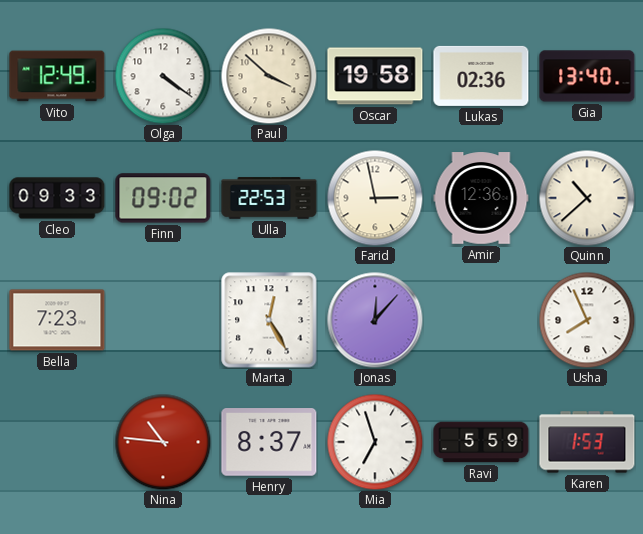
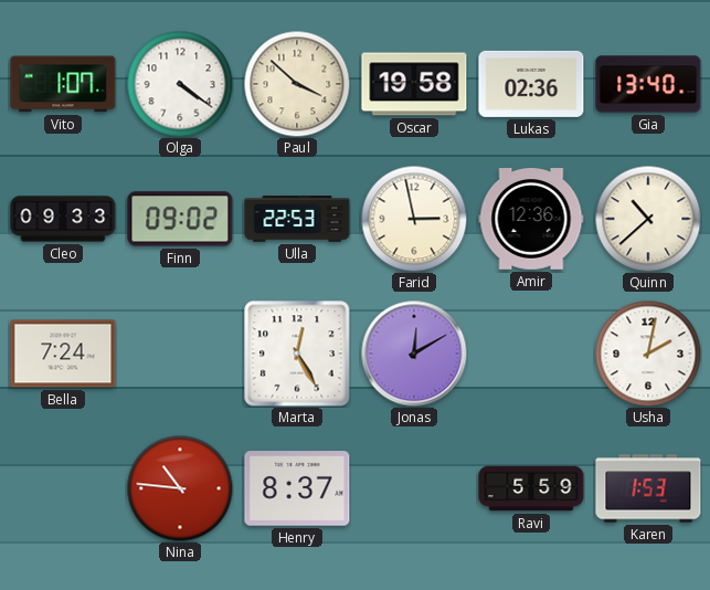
Vito: 12:49 -> 1:07 (63, 84)
Bella: 7:23 -> 7:24 (63, 354)
Jonas: 12:07 -> 12:10 (414, 354)
Usha: 7:56 -> 2:02 (648, 354)
Mia: 6:57 -> none (375, 442)
